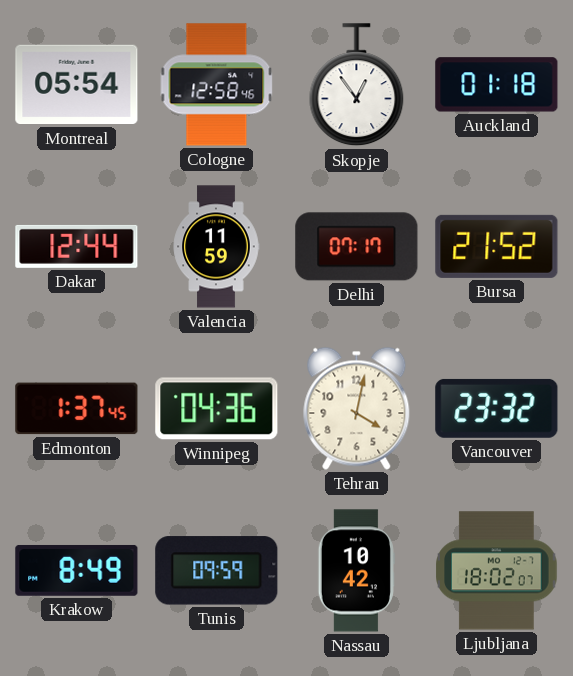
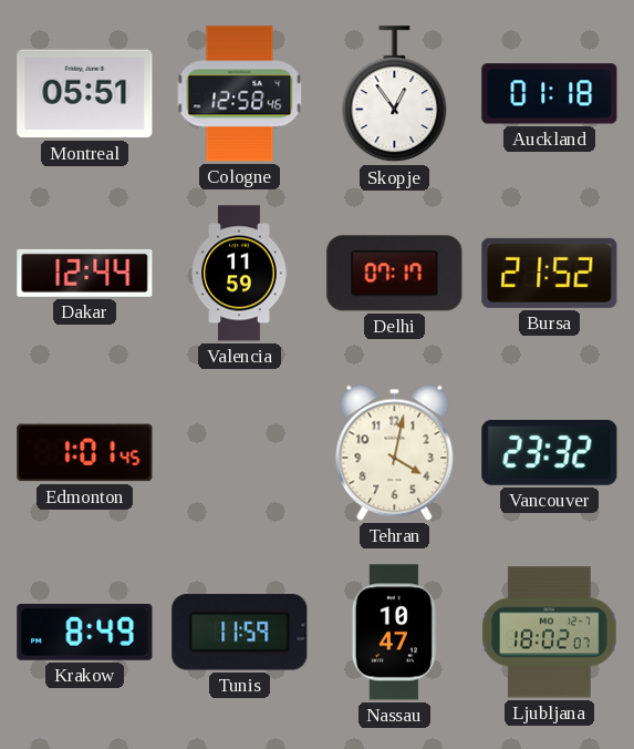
Montreal: 05:54 -> 05:51 (85, 94)
Edmonton: 1:37 -> 1:01 (85, 453)
Winnipeg: 04:36 -> none (217, 409)
Tunis: 09:59 -> 11:59 (240, 633)
Nassau: 10:42 -> 10:47 (394, 633)
